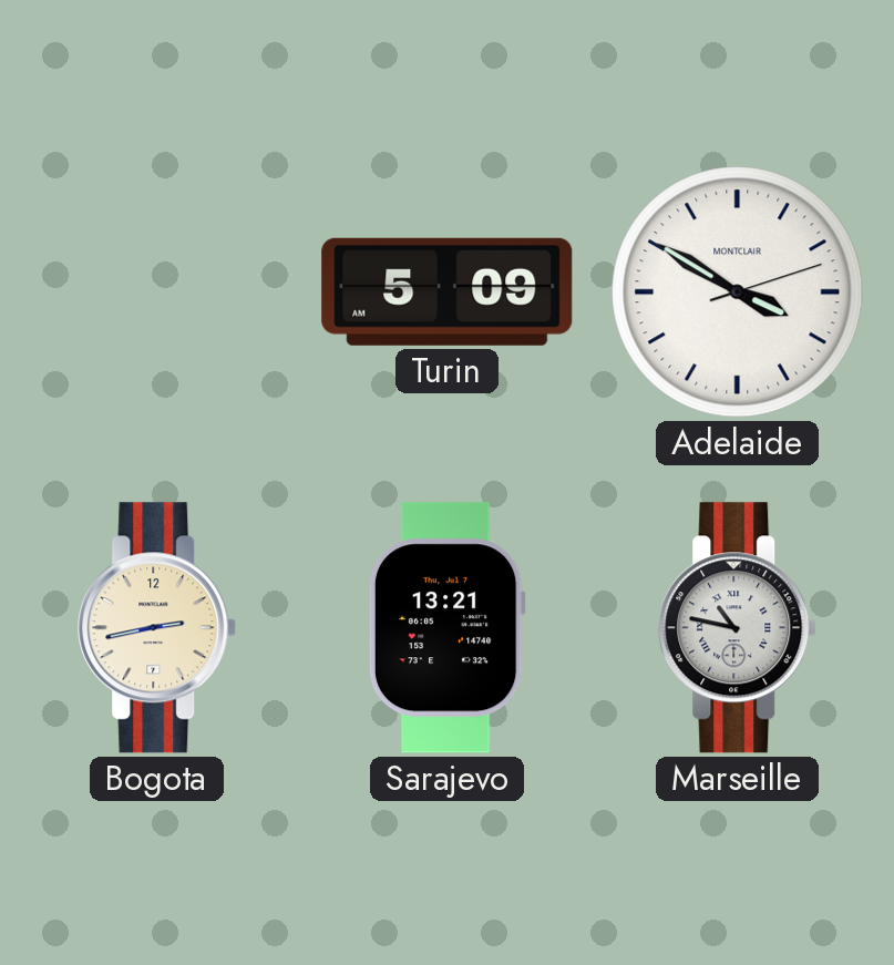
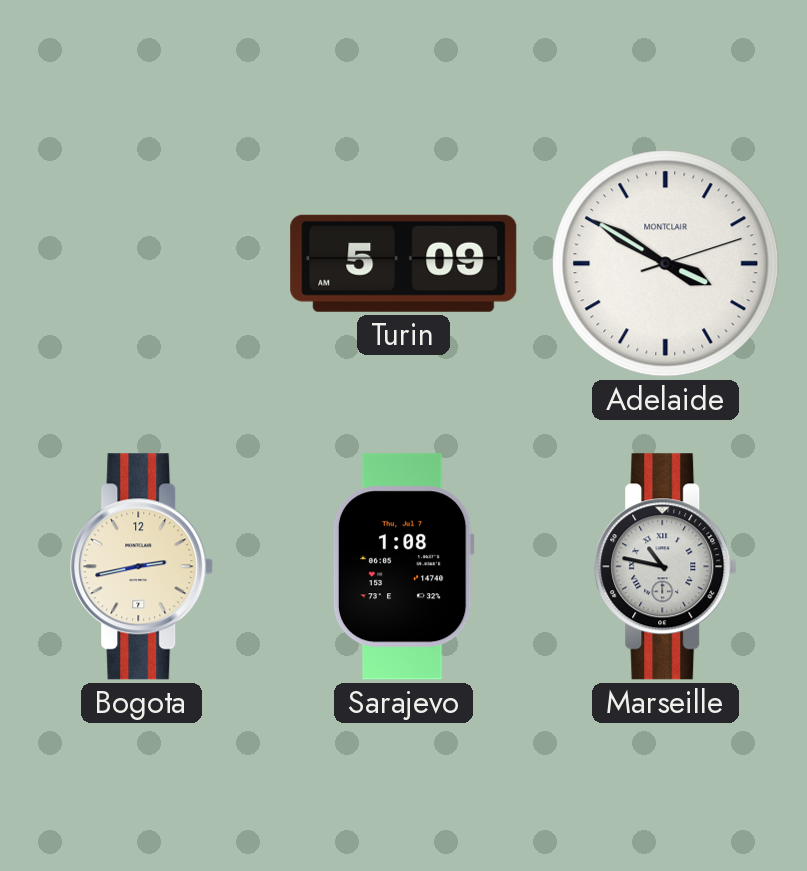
Sarajevo: 13:21 -> 1:08 (403, 567)
